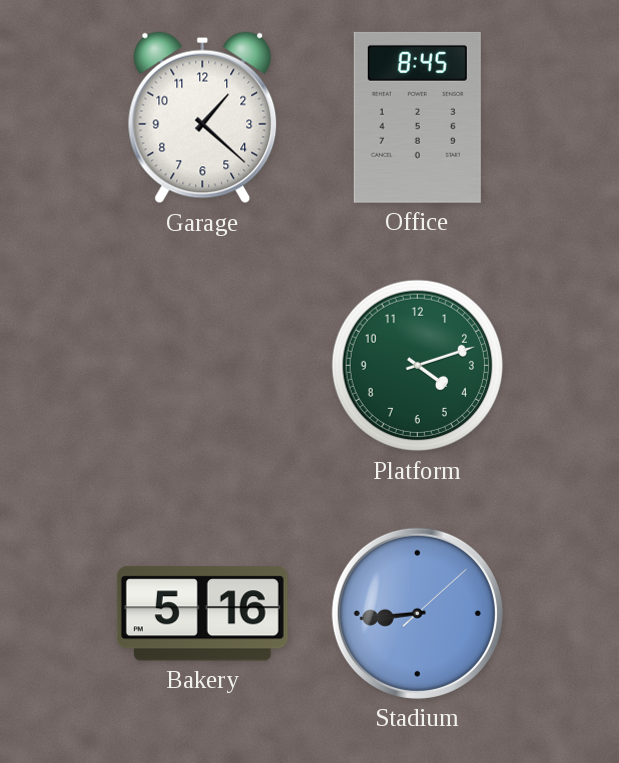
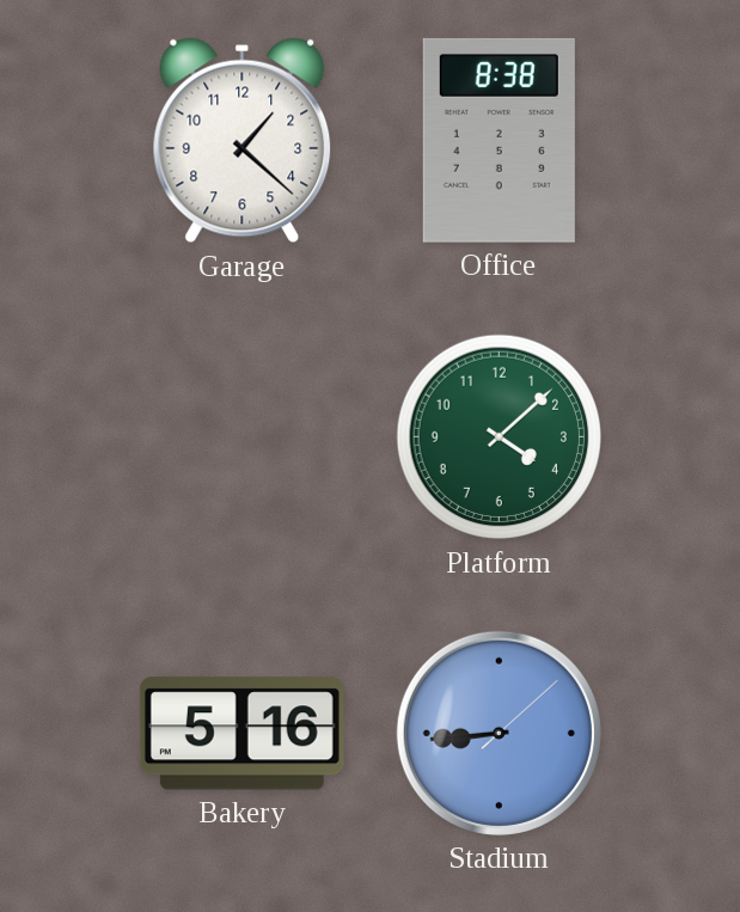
Office: 8:45 -> 8:38 (499, 140)
Platform: 4:12 -> 4:08 (500, 437)
